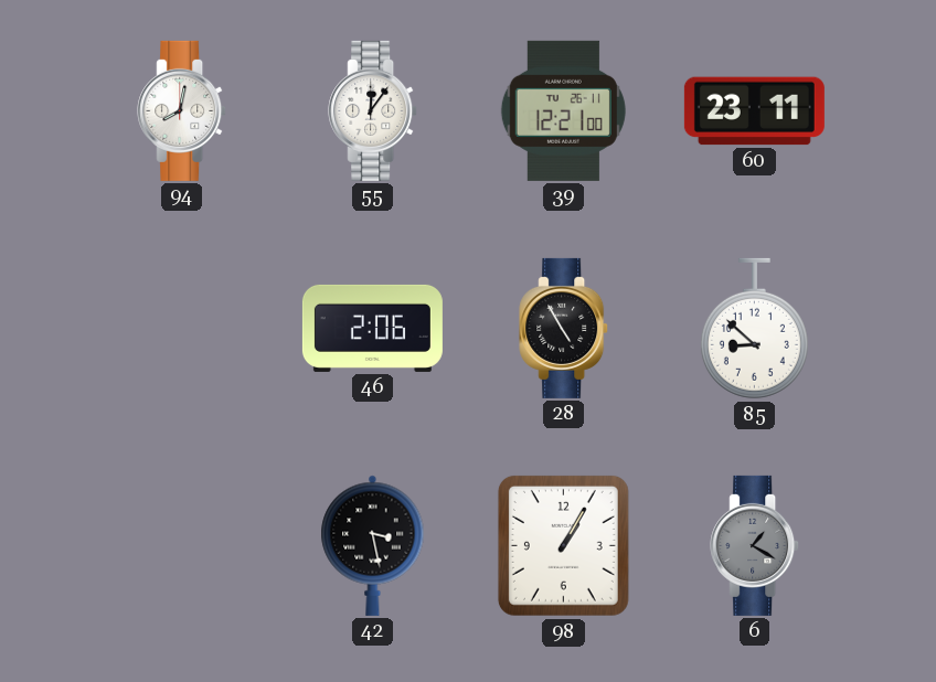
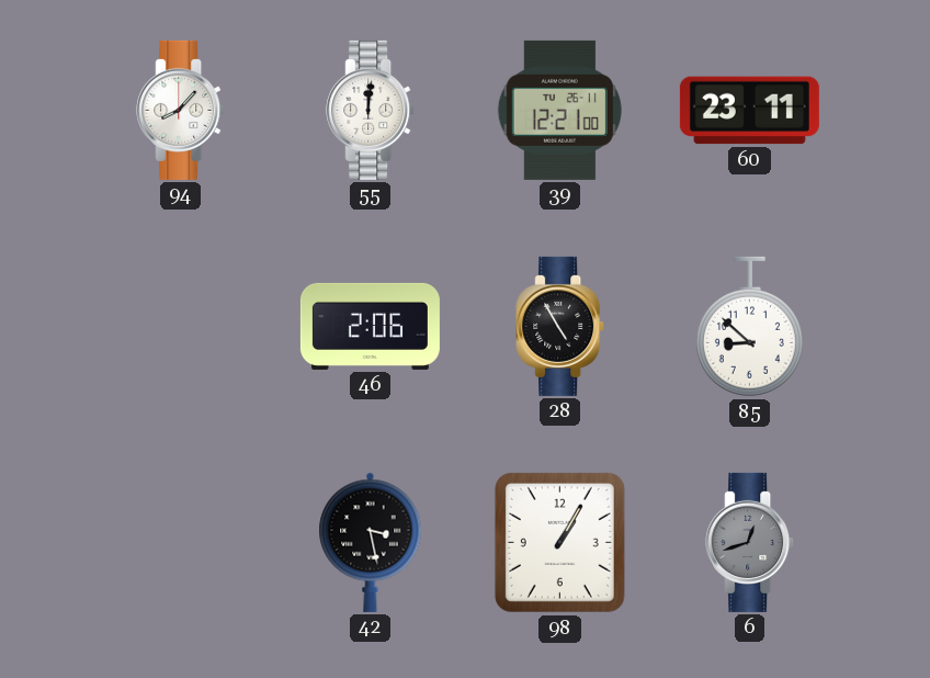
94: 8:02 -> 8:07 (181, 110)
55: 12:06 -> 12:01 (371, 110)
6: 1:20 -> 12:42 (750, 542)
